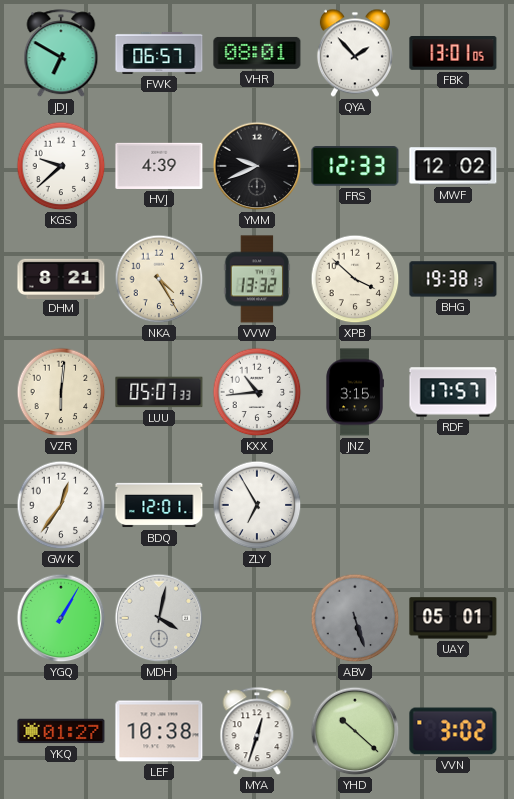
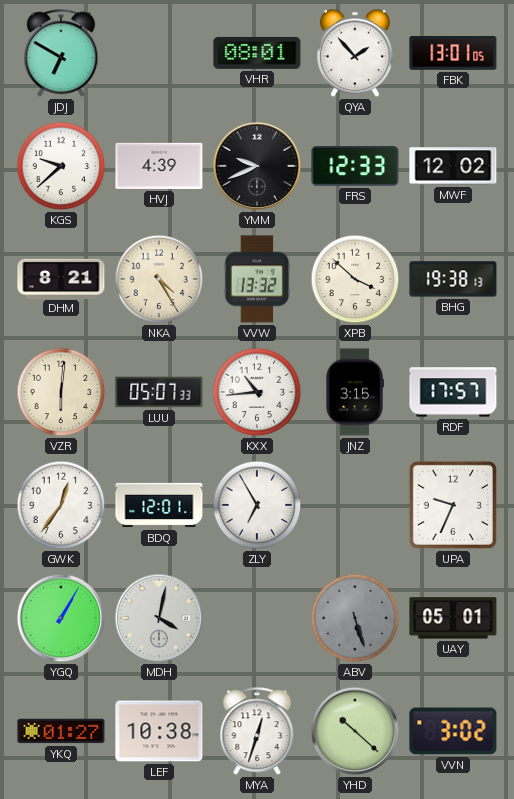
FWK: 06:57 -> none (159, 53)
UPA: none -> 9:34 (453, 505)
